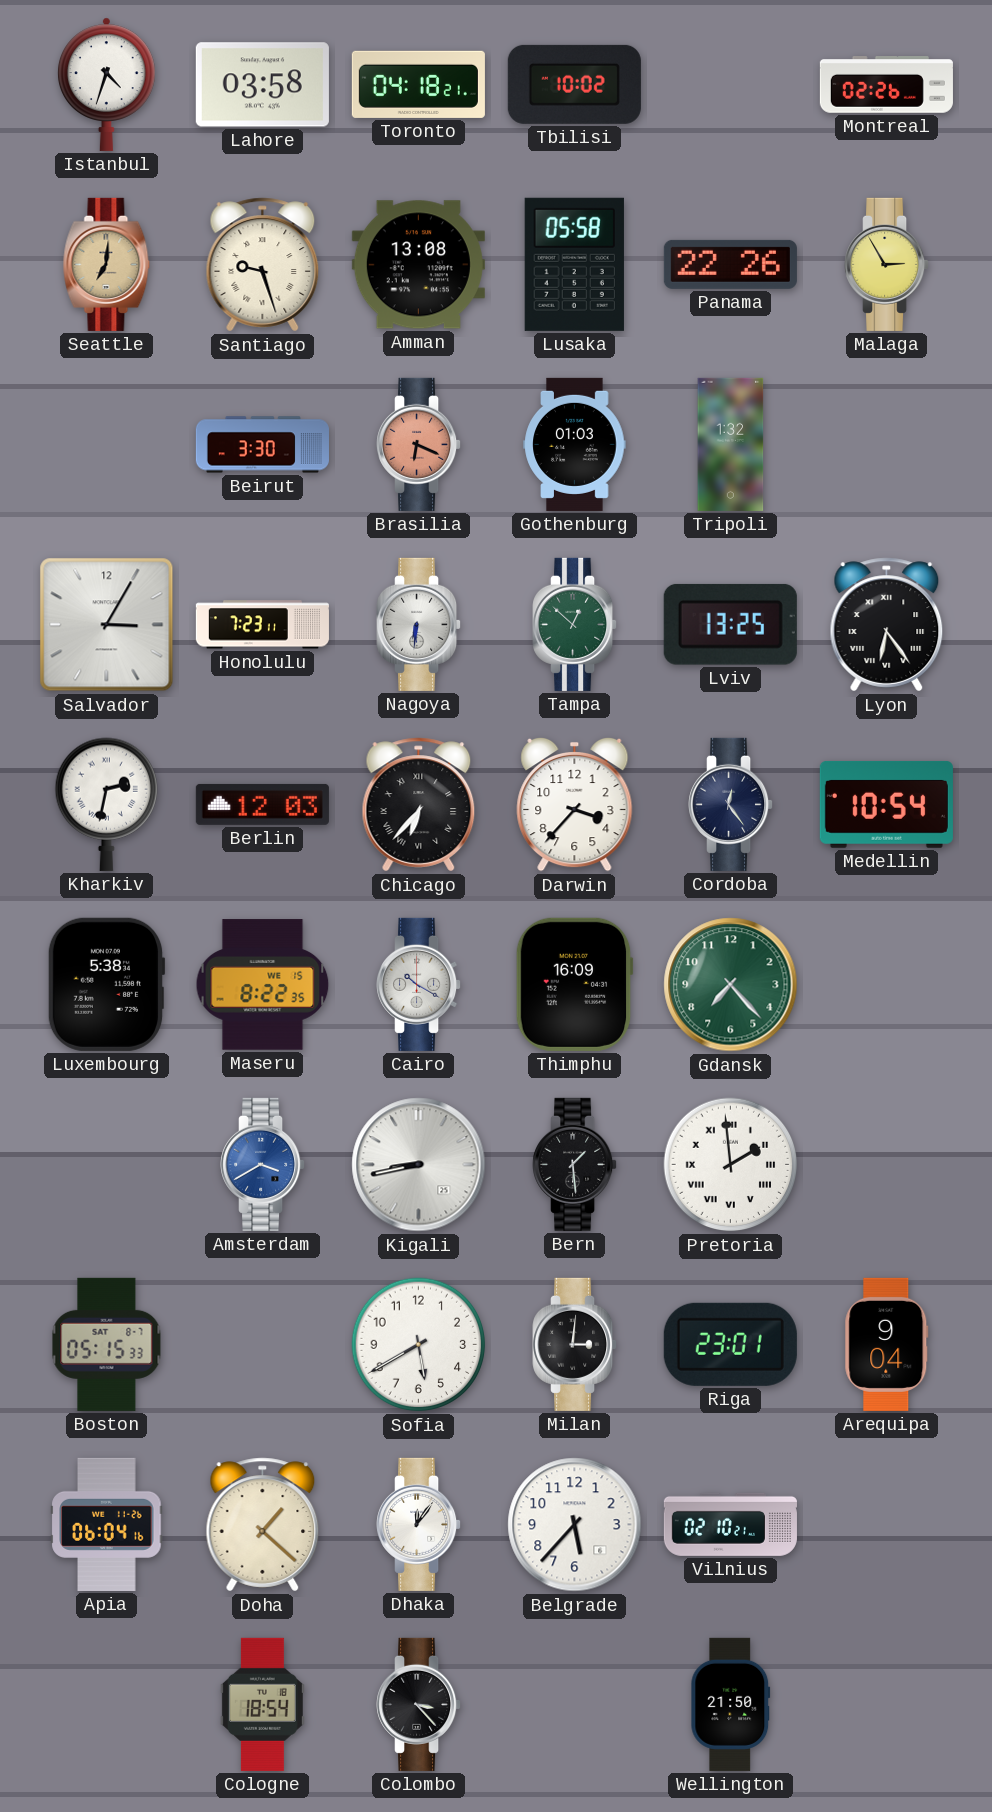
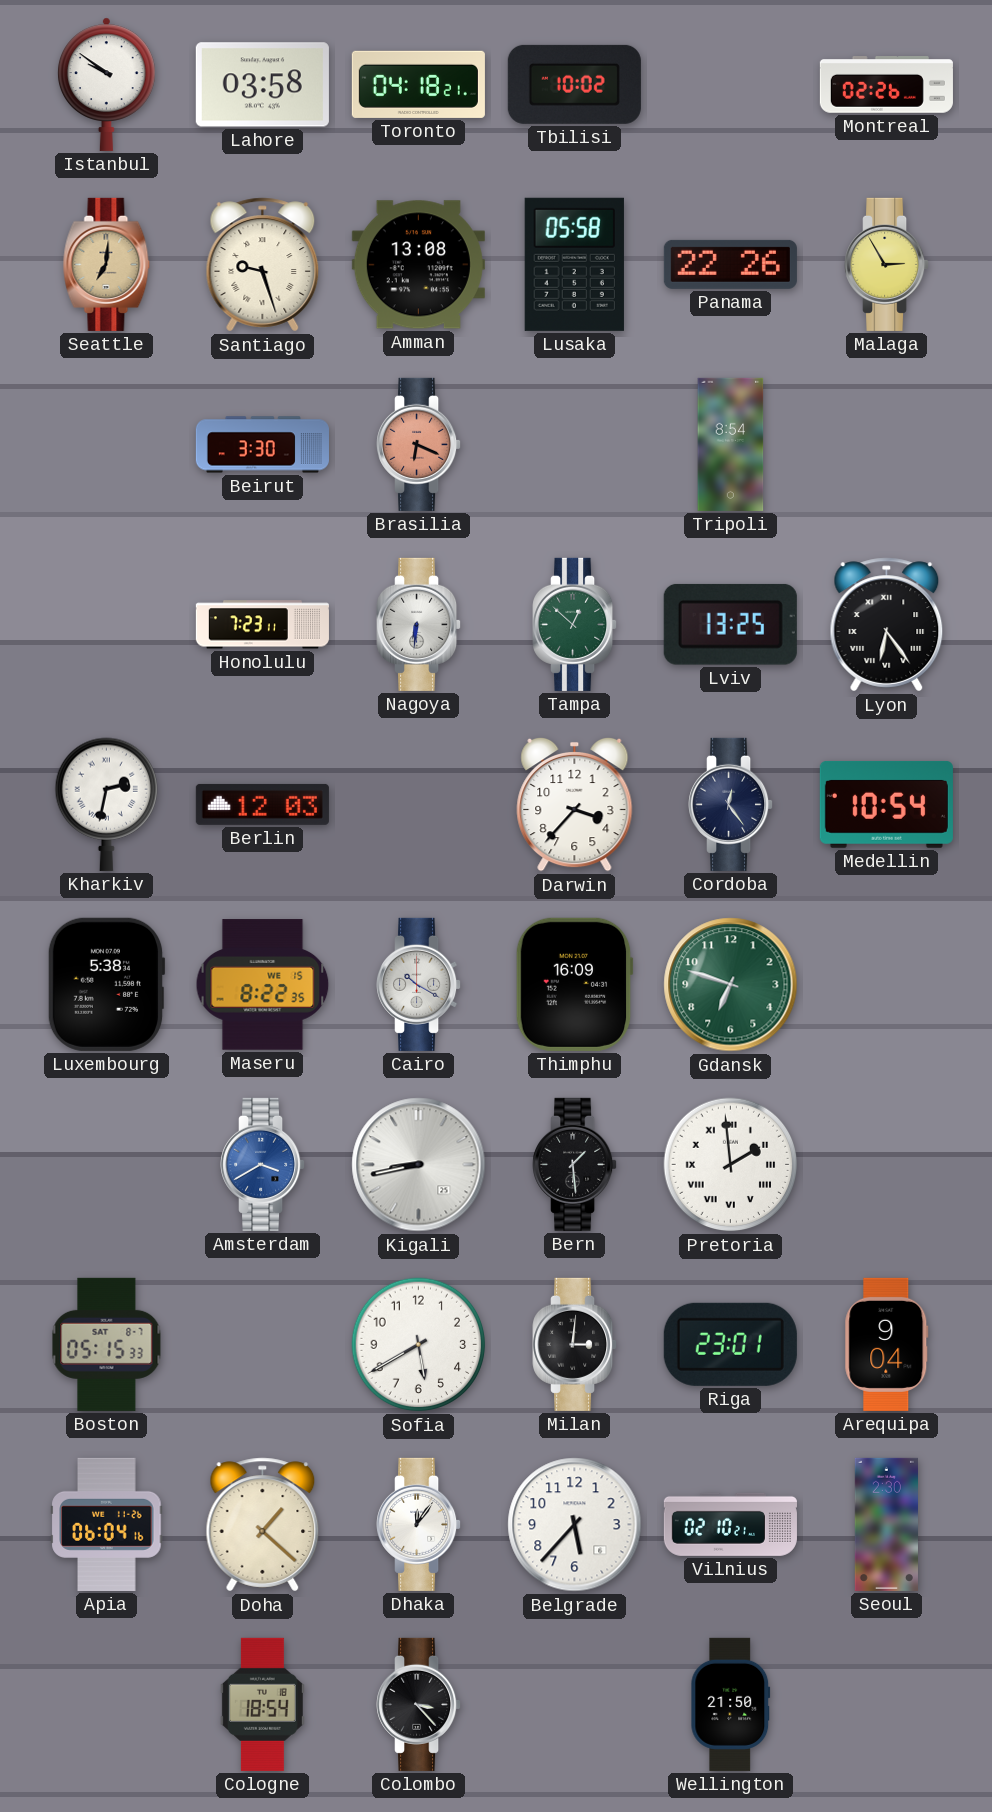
Istanbul: 4:33 -> 9:51 (107, 84)
Gothenburg: 01:03 -> none (575, 444)
Tripoli: 1:32 -> 8:54 (731, 444)
Salvador: 3:05 -> none (107, 625)
Chicago: 6:37 -> none (419, 805)
Gdansk: 7:23 -> 6:48 (731, 985)
Seoul: none -> 2:30 (886, 1524)
